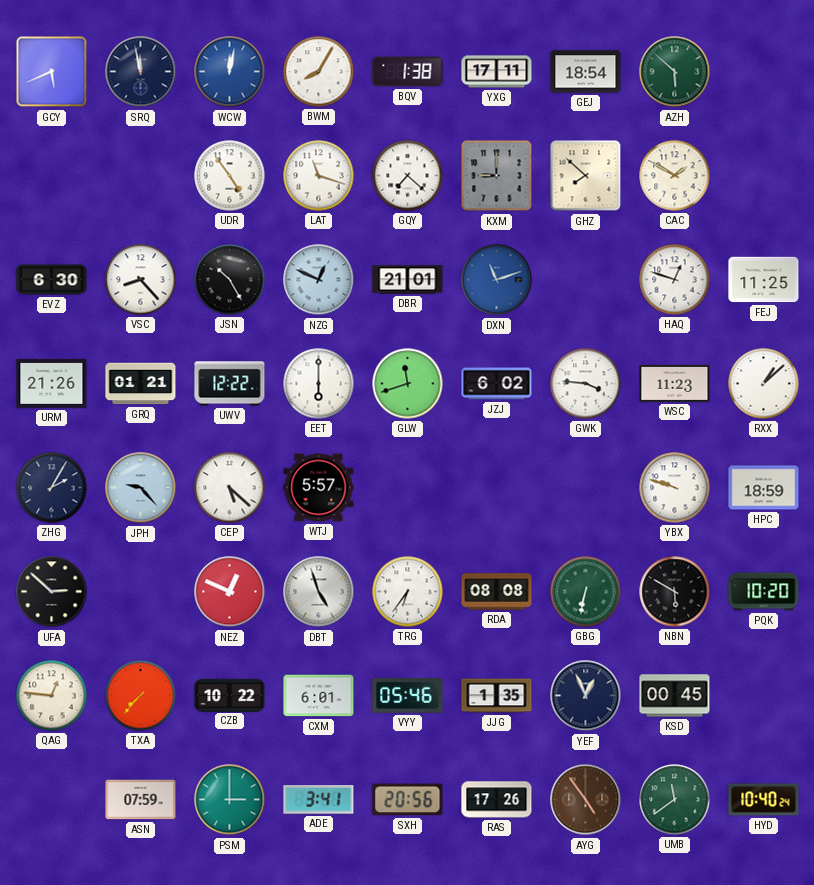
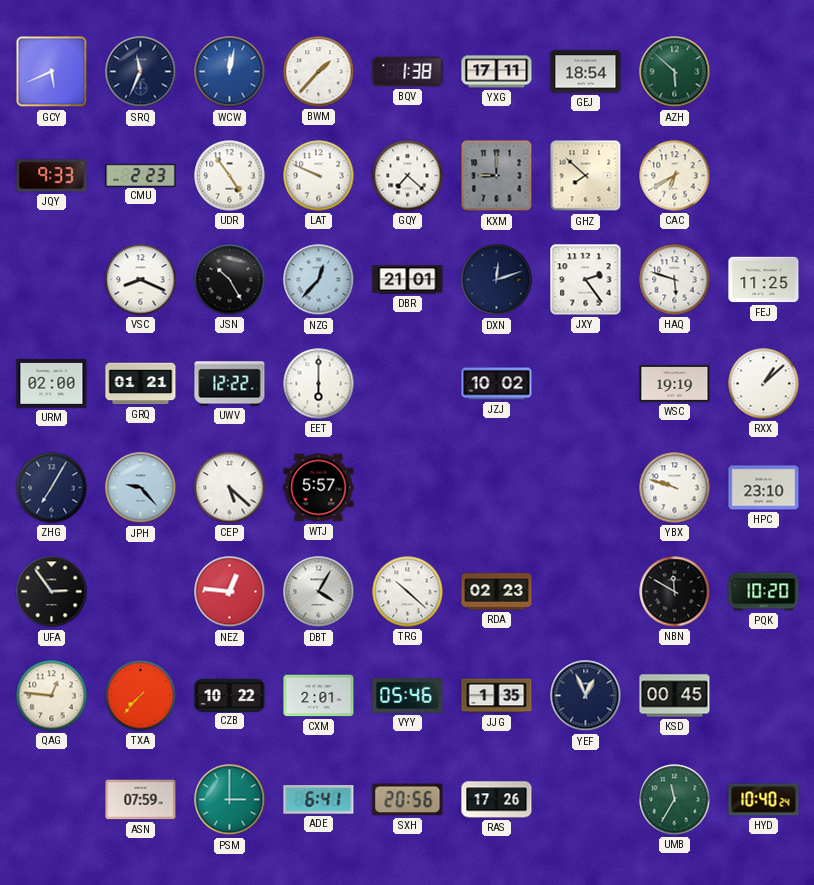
SRQ: 11:58 -> 11:34 (141, 72)
BWM: 8:05 -> 1:37 (319, 72)
JQY: none -> 9:33 (52, 176)
CMU: none -> 2:23 (141, 175)
LAT: 11:18 -> 9:49 (319, 176)
CAC: 1:50 -> 6:40 (675, 176)
EVZ: 6:30 -> none (52, 280)
VSC: 8:23 -> 8:19 (141, 280)
NZG: 12:49 -> 12:37 (319, 280)
DXN: 11:12 -> 12:12 (497, 280)
DXN dial: blue -> navy (497, 280)
JXY: none -> 2:24 (586, 280)
HAQ: 12:48 -> 5:48 (675, 280)
URM: 21:26 -> 02:00 (52, 383)
GLW: 11:42 -> none (408, 384)
JZJ: 6:02 -> 10:02 (497, 384)
GWK: 3:46 -> none (586, 384)
WSC: 11:23 -> 19:19 (675, 383)
ZHG: 2:05 -> 7:05 (52, 488)
HPC: 18:59 -> 23:10 (764, 488)
UFA: 2:52 -> 2:54 (52, 592)
NEZ: 12:49 -> 12:46 (230, 592)
DBT: 4:57 -> 4:05 (319, 592)
TRG: 6:36 -> 10:22 (408, 592)
RDA: 08:08 -> 02:23 (497, 592)
GBG: 6:32 -> none (586, 592)
NBN: 5:50 -> 11:50 (675, 592)
CXM: 6:01 -> 2:01 (319, 696)
ADE: 3:41 -> 6:41 (319, 800)
AYG: 4:54 -> none (586, 800)
UMB: 11:39 -> 11:35 (675, 800)
